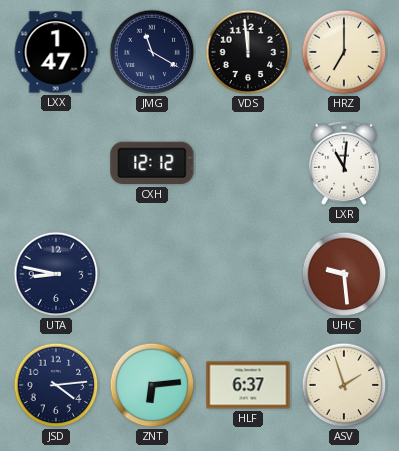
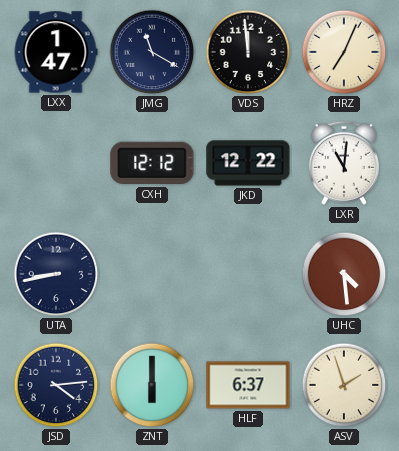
HRZ: 7:00 -> 7:04 (344, 52)
JKD: none -> 12:22 (248, 163)
UTA: 8:47 -> 8:43 (56, 274)
UHC: 9:29 -> 4:29 (344, 274)
ZNT: 6:14 -> 6:00 (152, 385)
